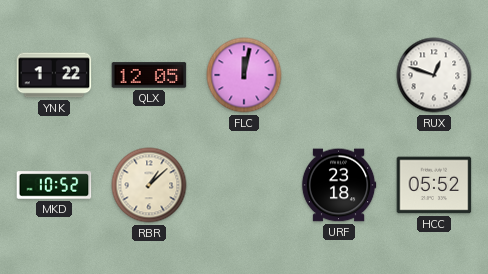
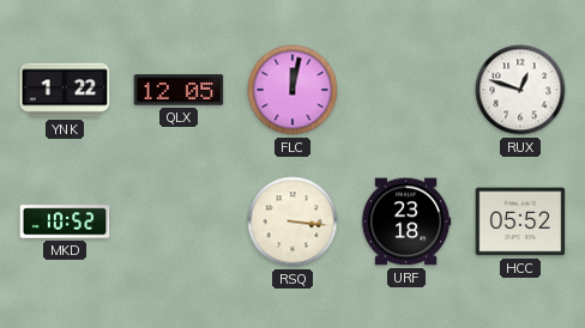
RBR: 1:08 -> none (149, 185)
RSQ: none -> 3:16 (292, 221)
